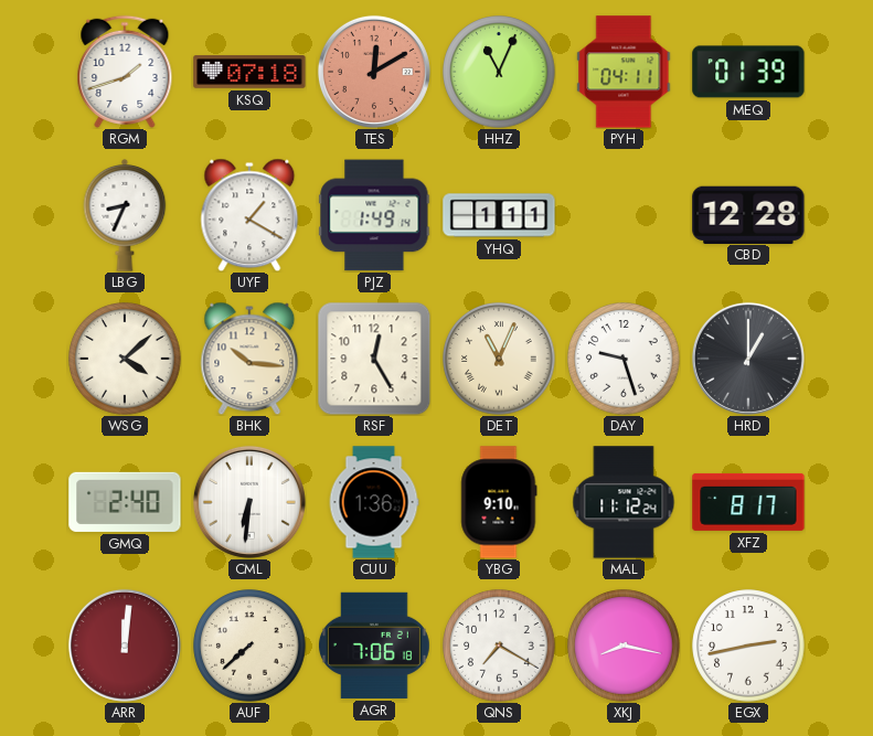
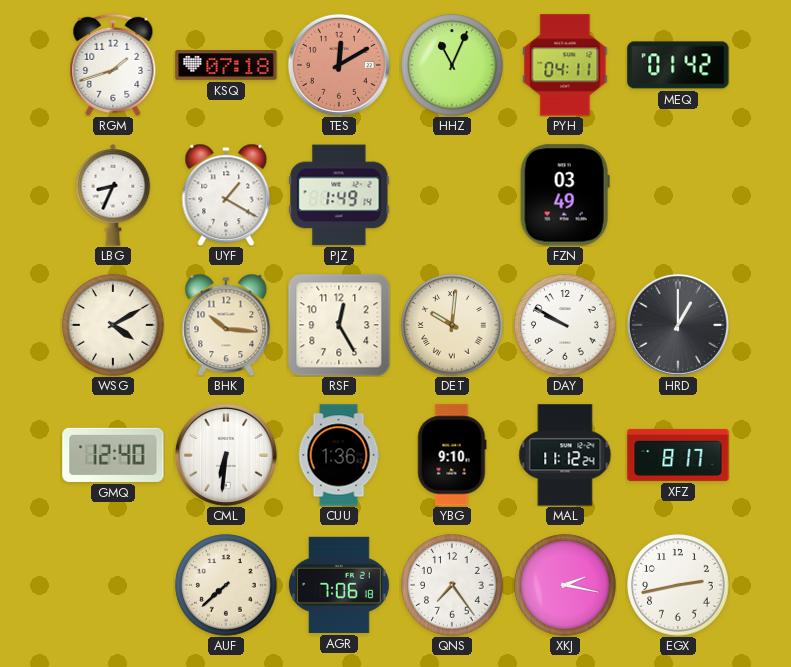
MEQ: 01:39 -> 01:42 (678, 65)
YHQ: 1:11 -> none (499, 215)
FZN: none -> 03:49 (565, 195)
CBD: 12:28 -> none (748, 214)
WSG: 4:08 -> 4:10 (113, 325)
DET: 11:04 -> 10:01 (452, 325)
DAY: 9:27 -> 9:50 (565, 325)
GMQ: 2:40 -> 12:40 (113, 455)
ARR: 12:01 -> none (125, 646)
QNS: 7:20 -> 7:24 (452, 585)
XKJ: 8:17 -> 2:17 (565, 585)
